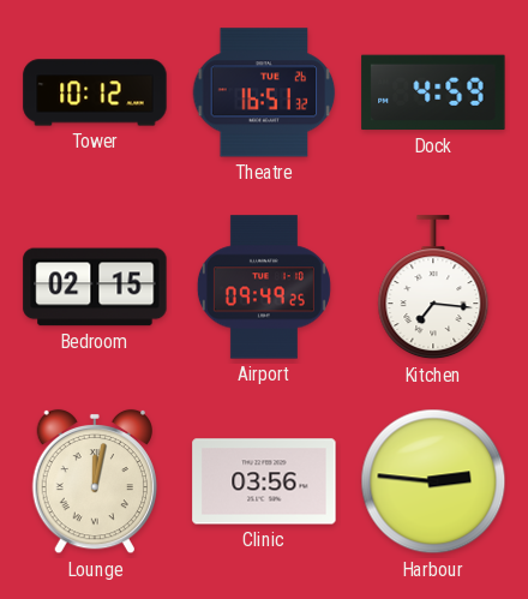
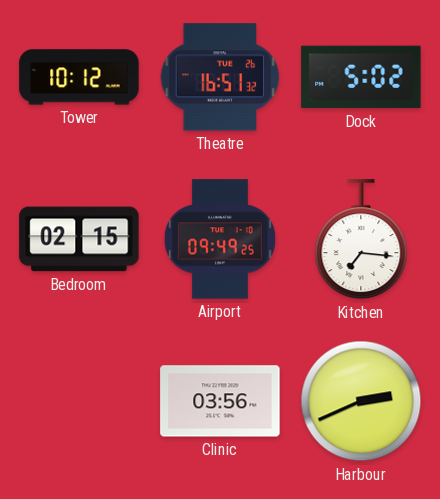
Dock: 4:59 -> 5:02 (361, 77)
Lounge: 12:02 -> none (94, 481)
Harbour: 2:46 -> 2:41 (361, 401)
